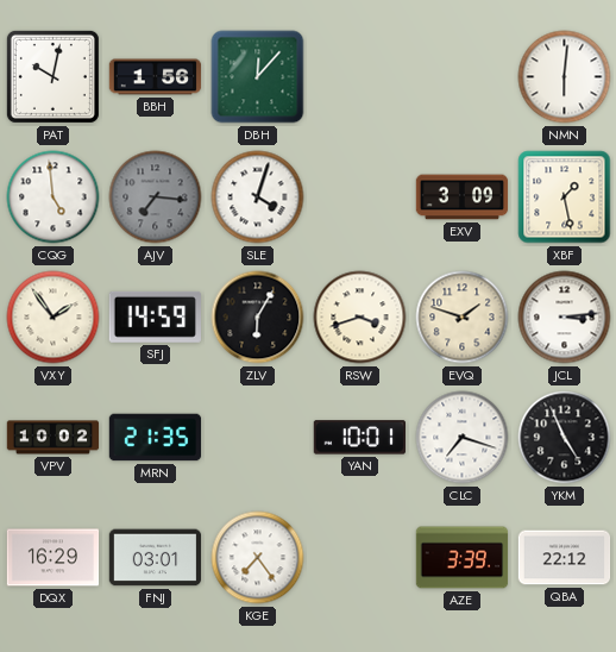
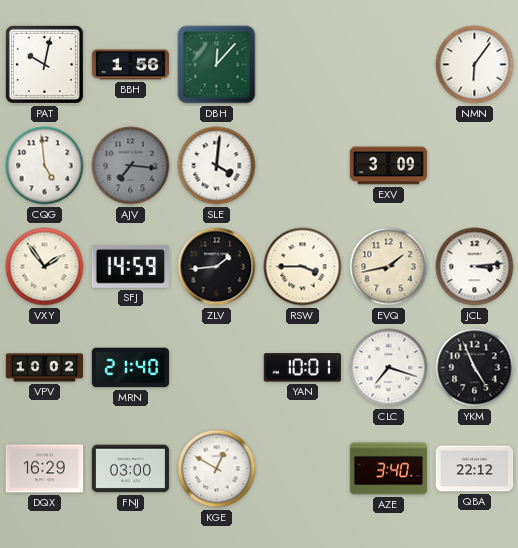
NMN: 6:01 -> 6:06 (475, 65)
SLE: 4:03 -> 4:01 (217, 166)
XBF: 1:28 -> none (565, 198)
ZLV: 6:05 -> 1:44 (217, 267)
RSW: 3:42 -> 3:45 (303, 267)
EVQ: 1:48 -> 1:43 (389, 267)
MRN: 21:35 -> 21:40 (131, 368)
FNJ: 03:01 -> 03:00 (131, 469)
KGE: 7:24 -> 12:50 (217, 469)
AZE: 3:39 -> 3:40 (389, 469)
